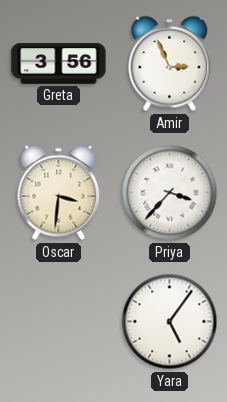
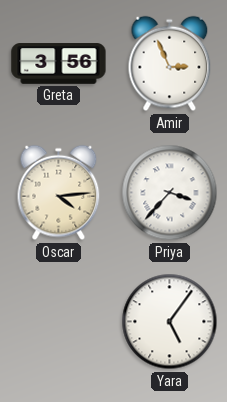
Oscar: 3:31 -> 4:14 (59, 193)
